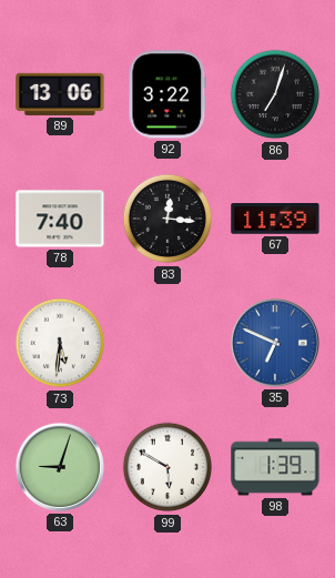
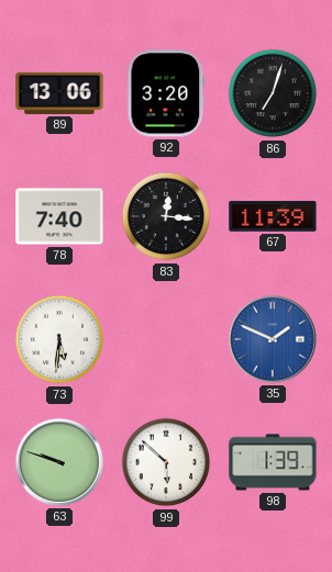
92: 3:22 -> 3:20 (166, 93)
35: 6:49 -> 1:49 (273, 339)
63: 9:03 -> 9:48 (59, 462)
99: 5:50 -> 5:52 (166, 462)
